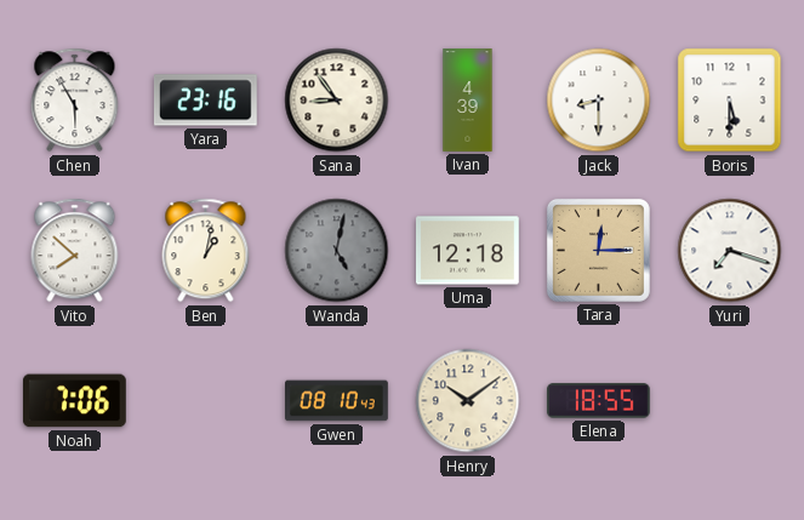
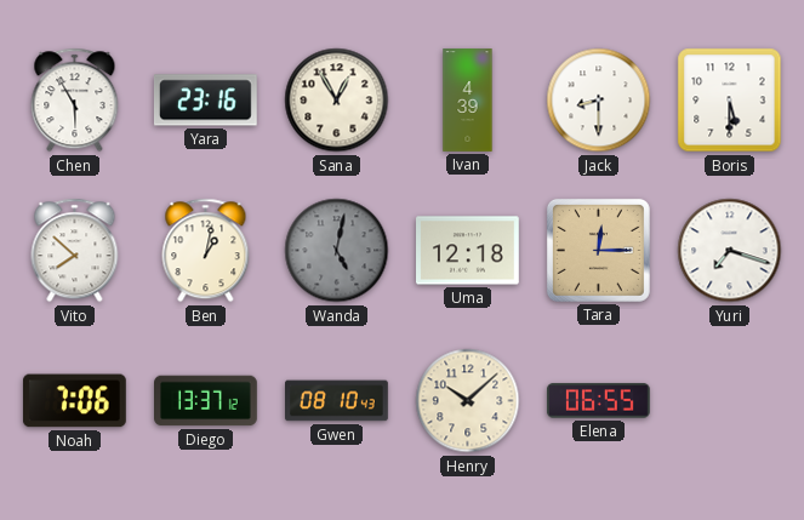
Sana: 8:54 -> 12:55 (337, 101)
Diego: none -> 13:37 (206, 401)
Henry: 10:09 -> 10:08 (468, 401)
Elena: 18:55 -> 06:55 (598, 401)
